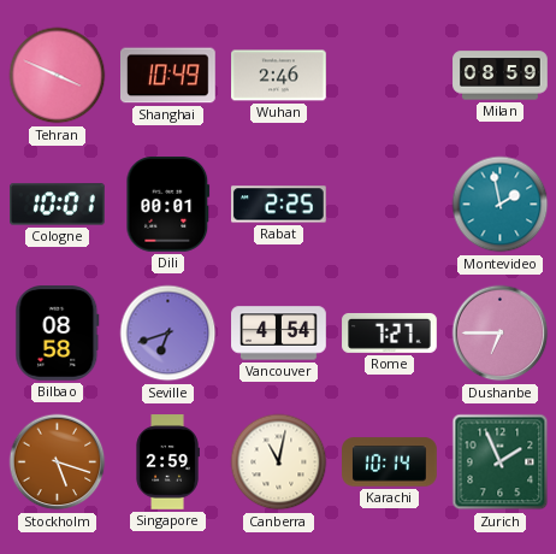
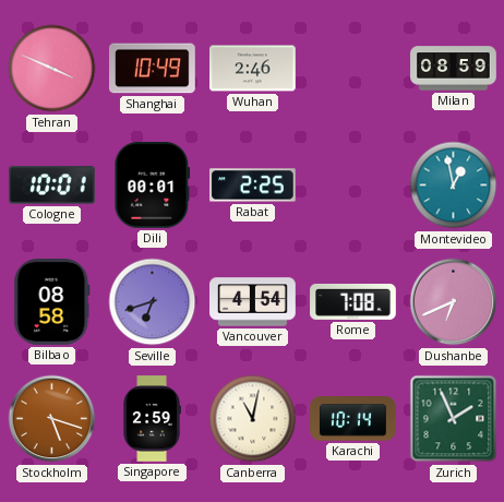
Montevideo: 1:58 -> 12:58 (454, 186)
Rome: 7:27 -> 7:08 (353, 301)
Dushanbe: 6:45 -> 6:41 (454, 302)
